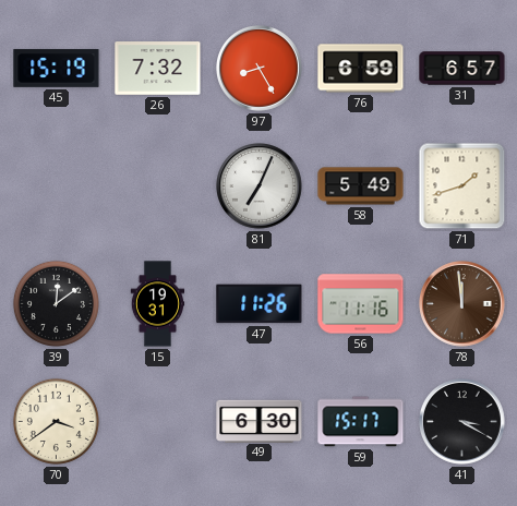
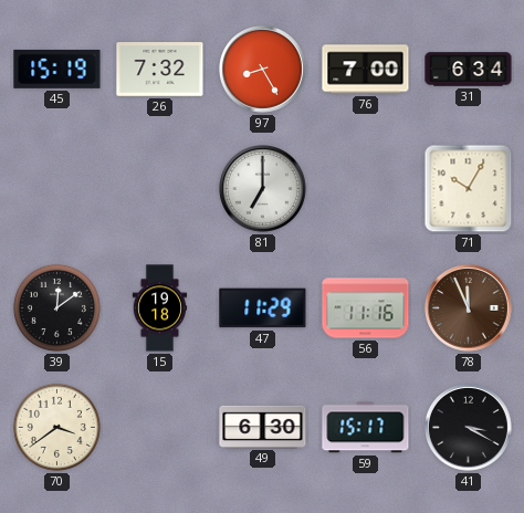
76: 6:59 -> 7:00 (366, 70)
31: 6:57 -> 6:34 (469, 70)
81: 7:04 -> 7:00 (263, 189)
58: 5:49 -> none (361, 186)
71: 1:42 -> 10:05 (469, 189)
15: 19:31 -> 19:18 (160, 308)
47: 11:26 -> 11:29 (263, 308)
78: 11:59 -> 11:56 (469, 308)
